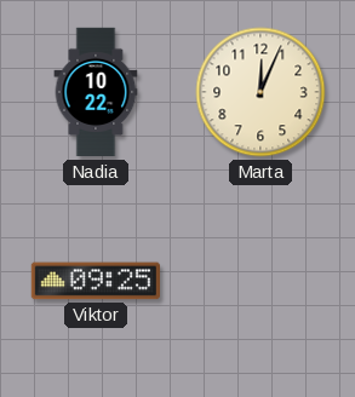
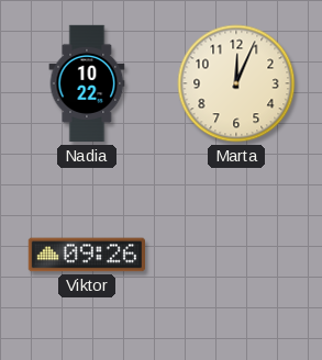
Viktor: 09:25 -> 09:26 (86, 255)
